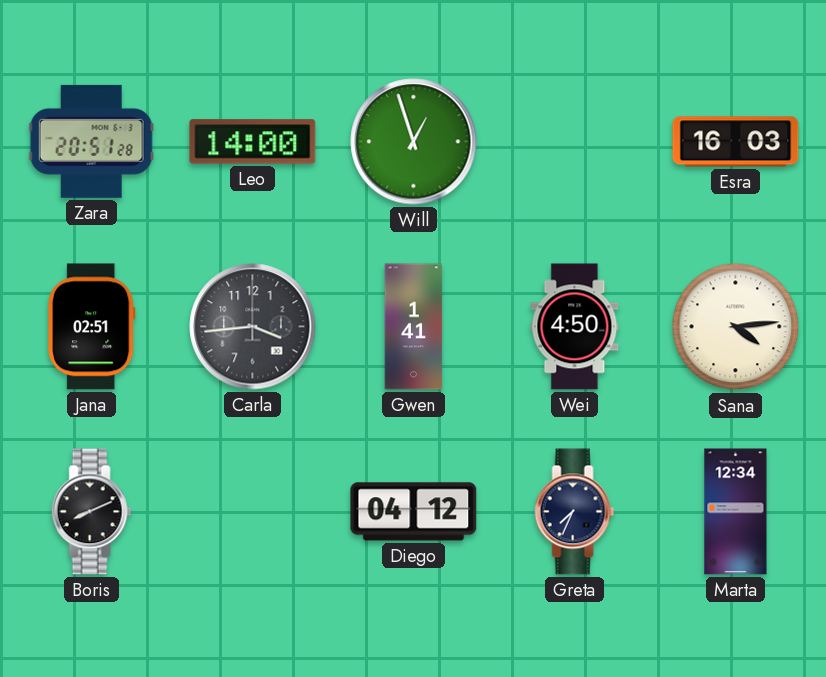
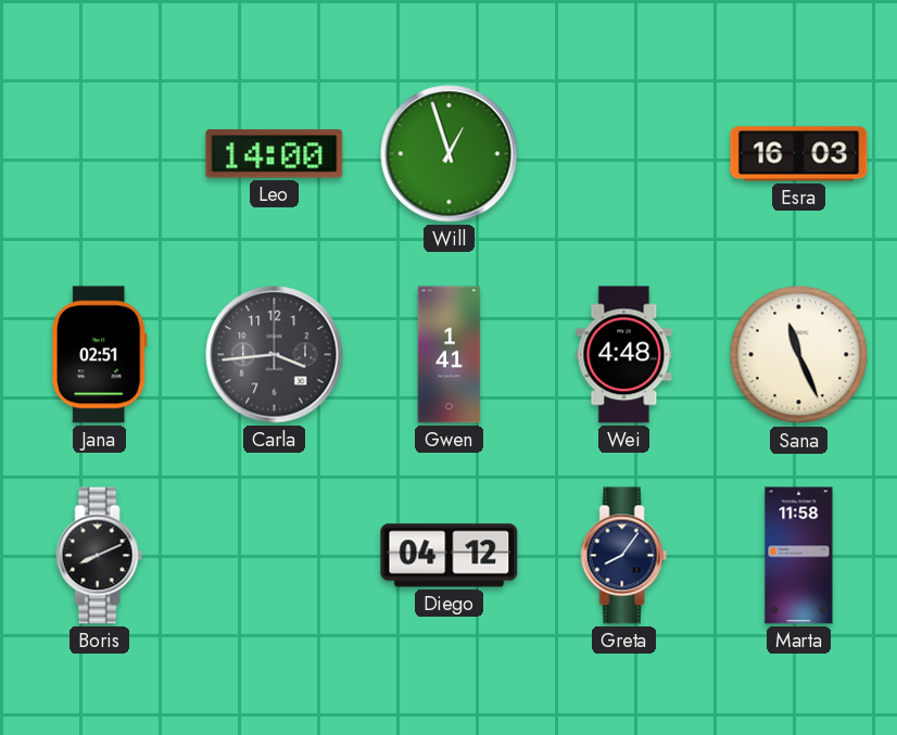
Zara: 20:51 -> none (91, 141)
Wei: 4:50 -> 4:48 (624, 355)
Sana: 4:14 -> 11:26 (799, 355)
Greta: 7:34 -> 8:06 (624, 556)
Marta: 12:34 -> 11:58 (799, 556)
